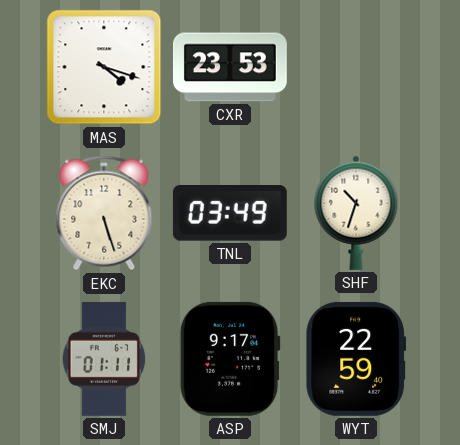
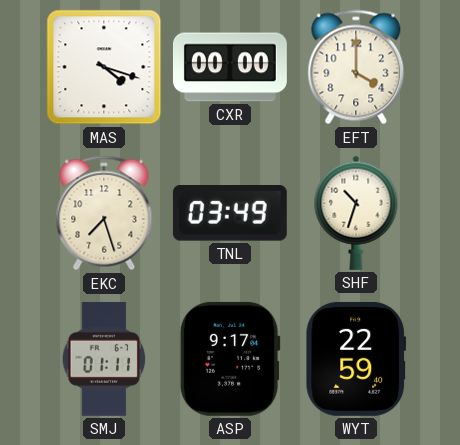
CXR: 23:53 -> 00:00 (230, 67)
EFT: none -> 4:00 (356, 67)
EKC: 5:27 -> 7:27 (104, 213)
